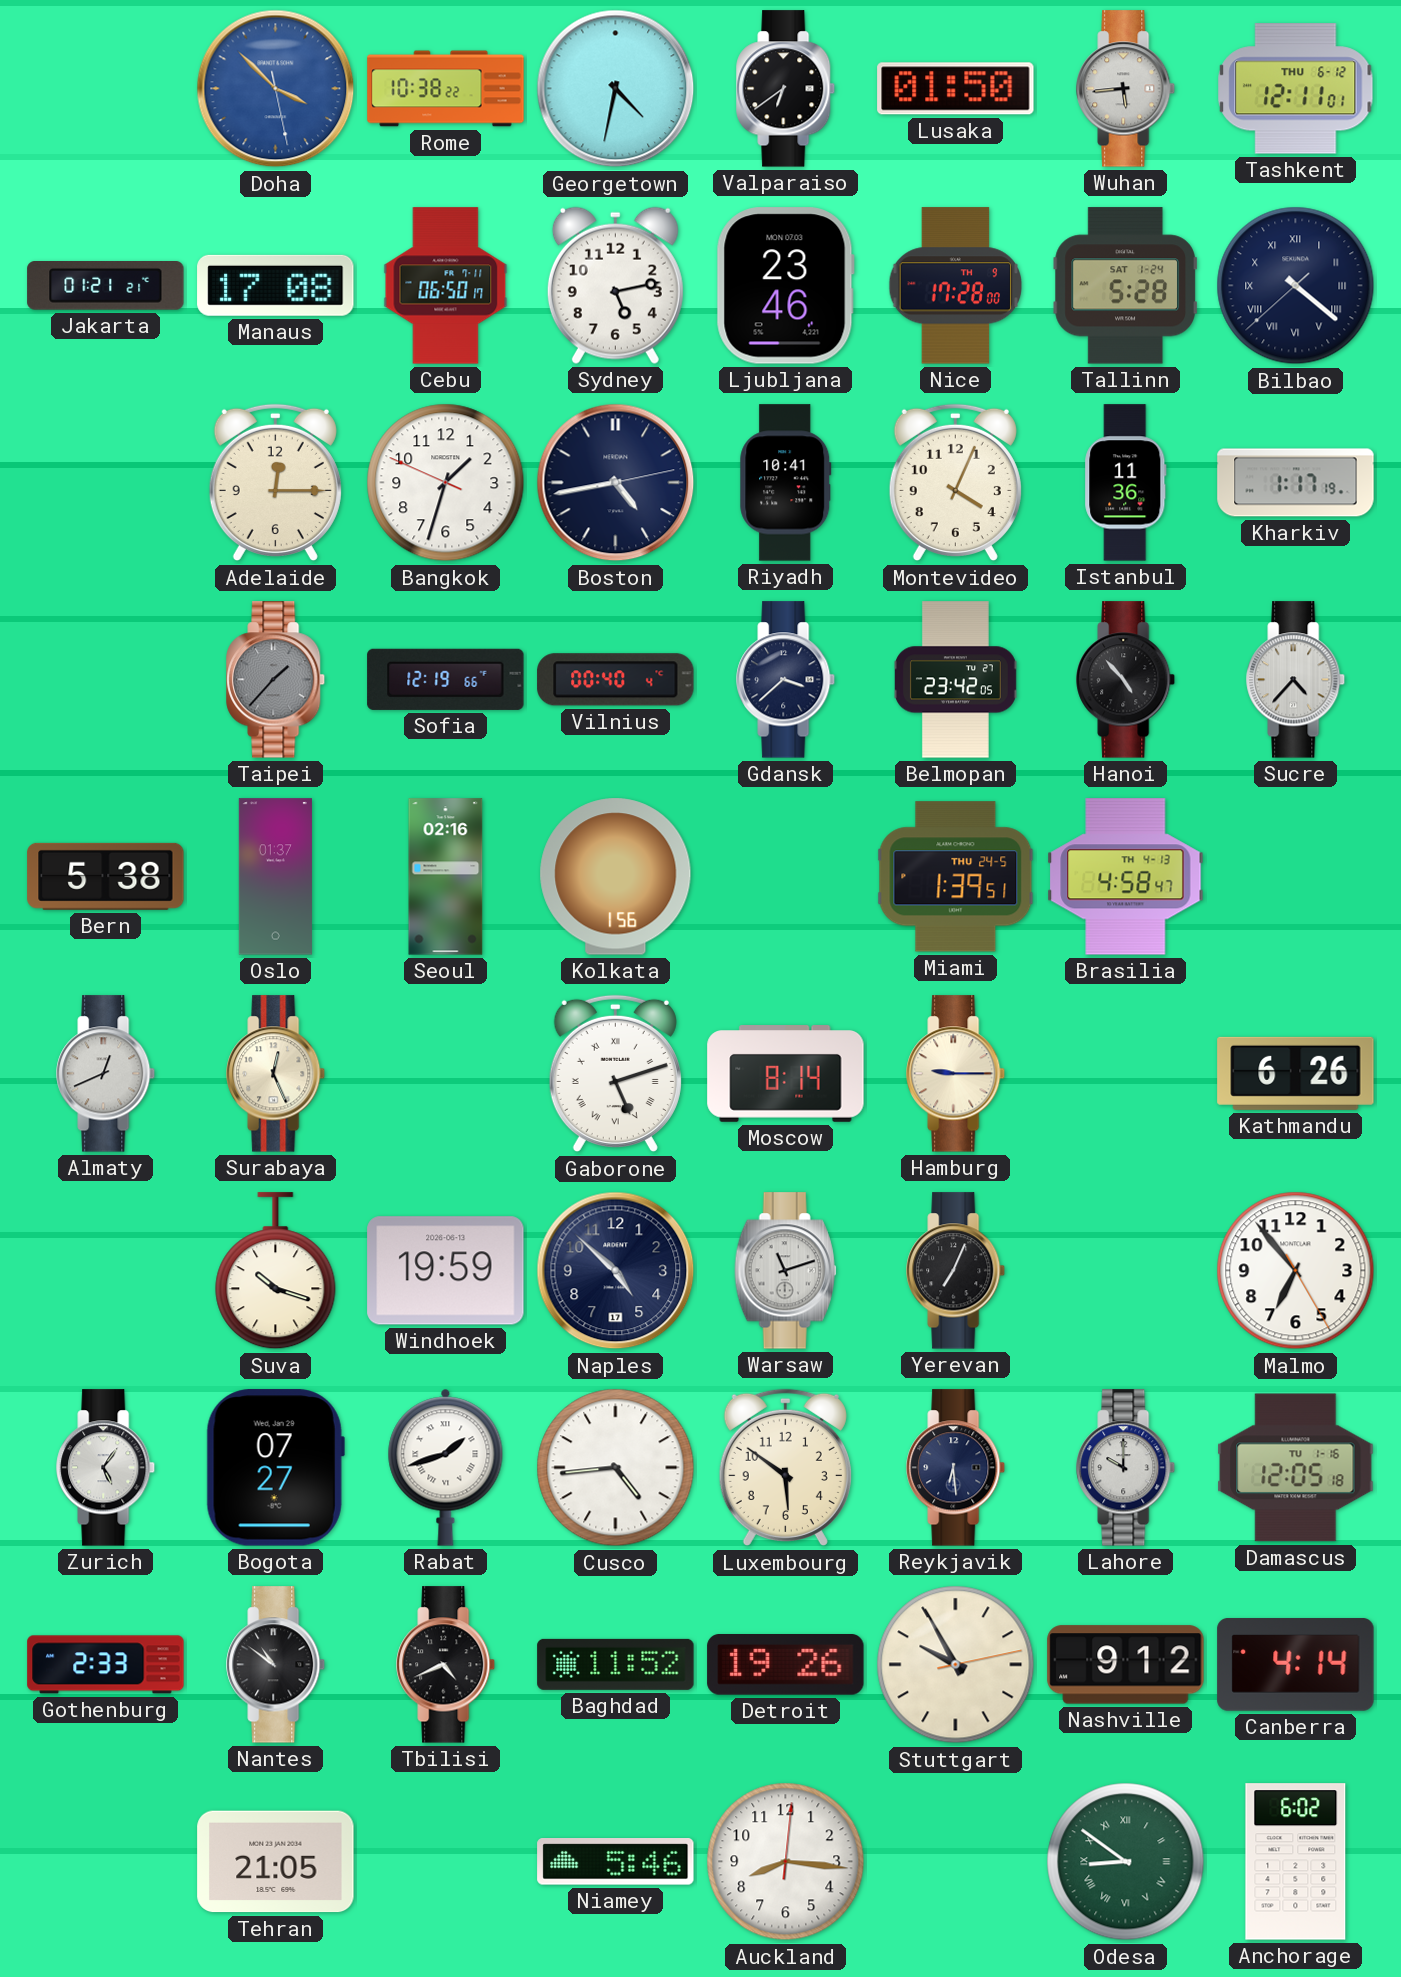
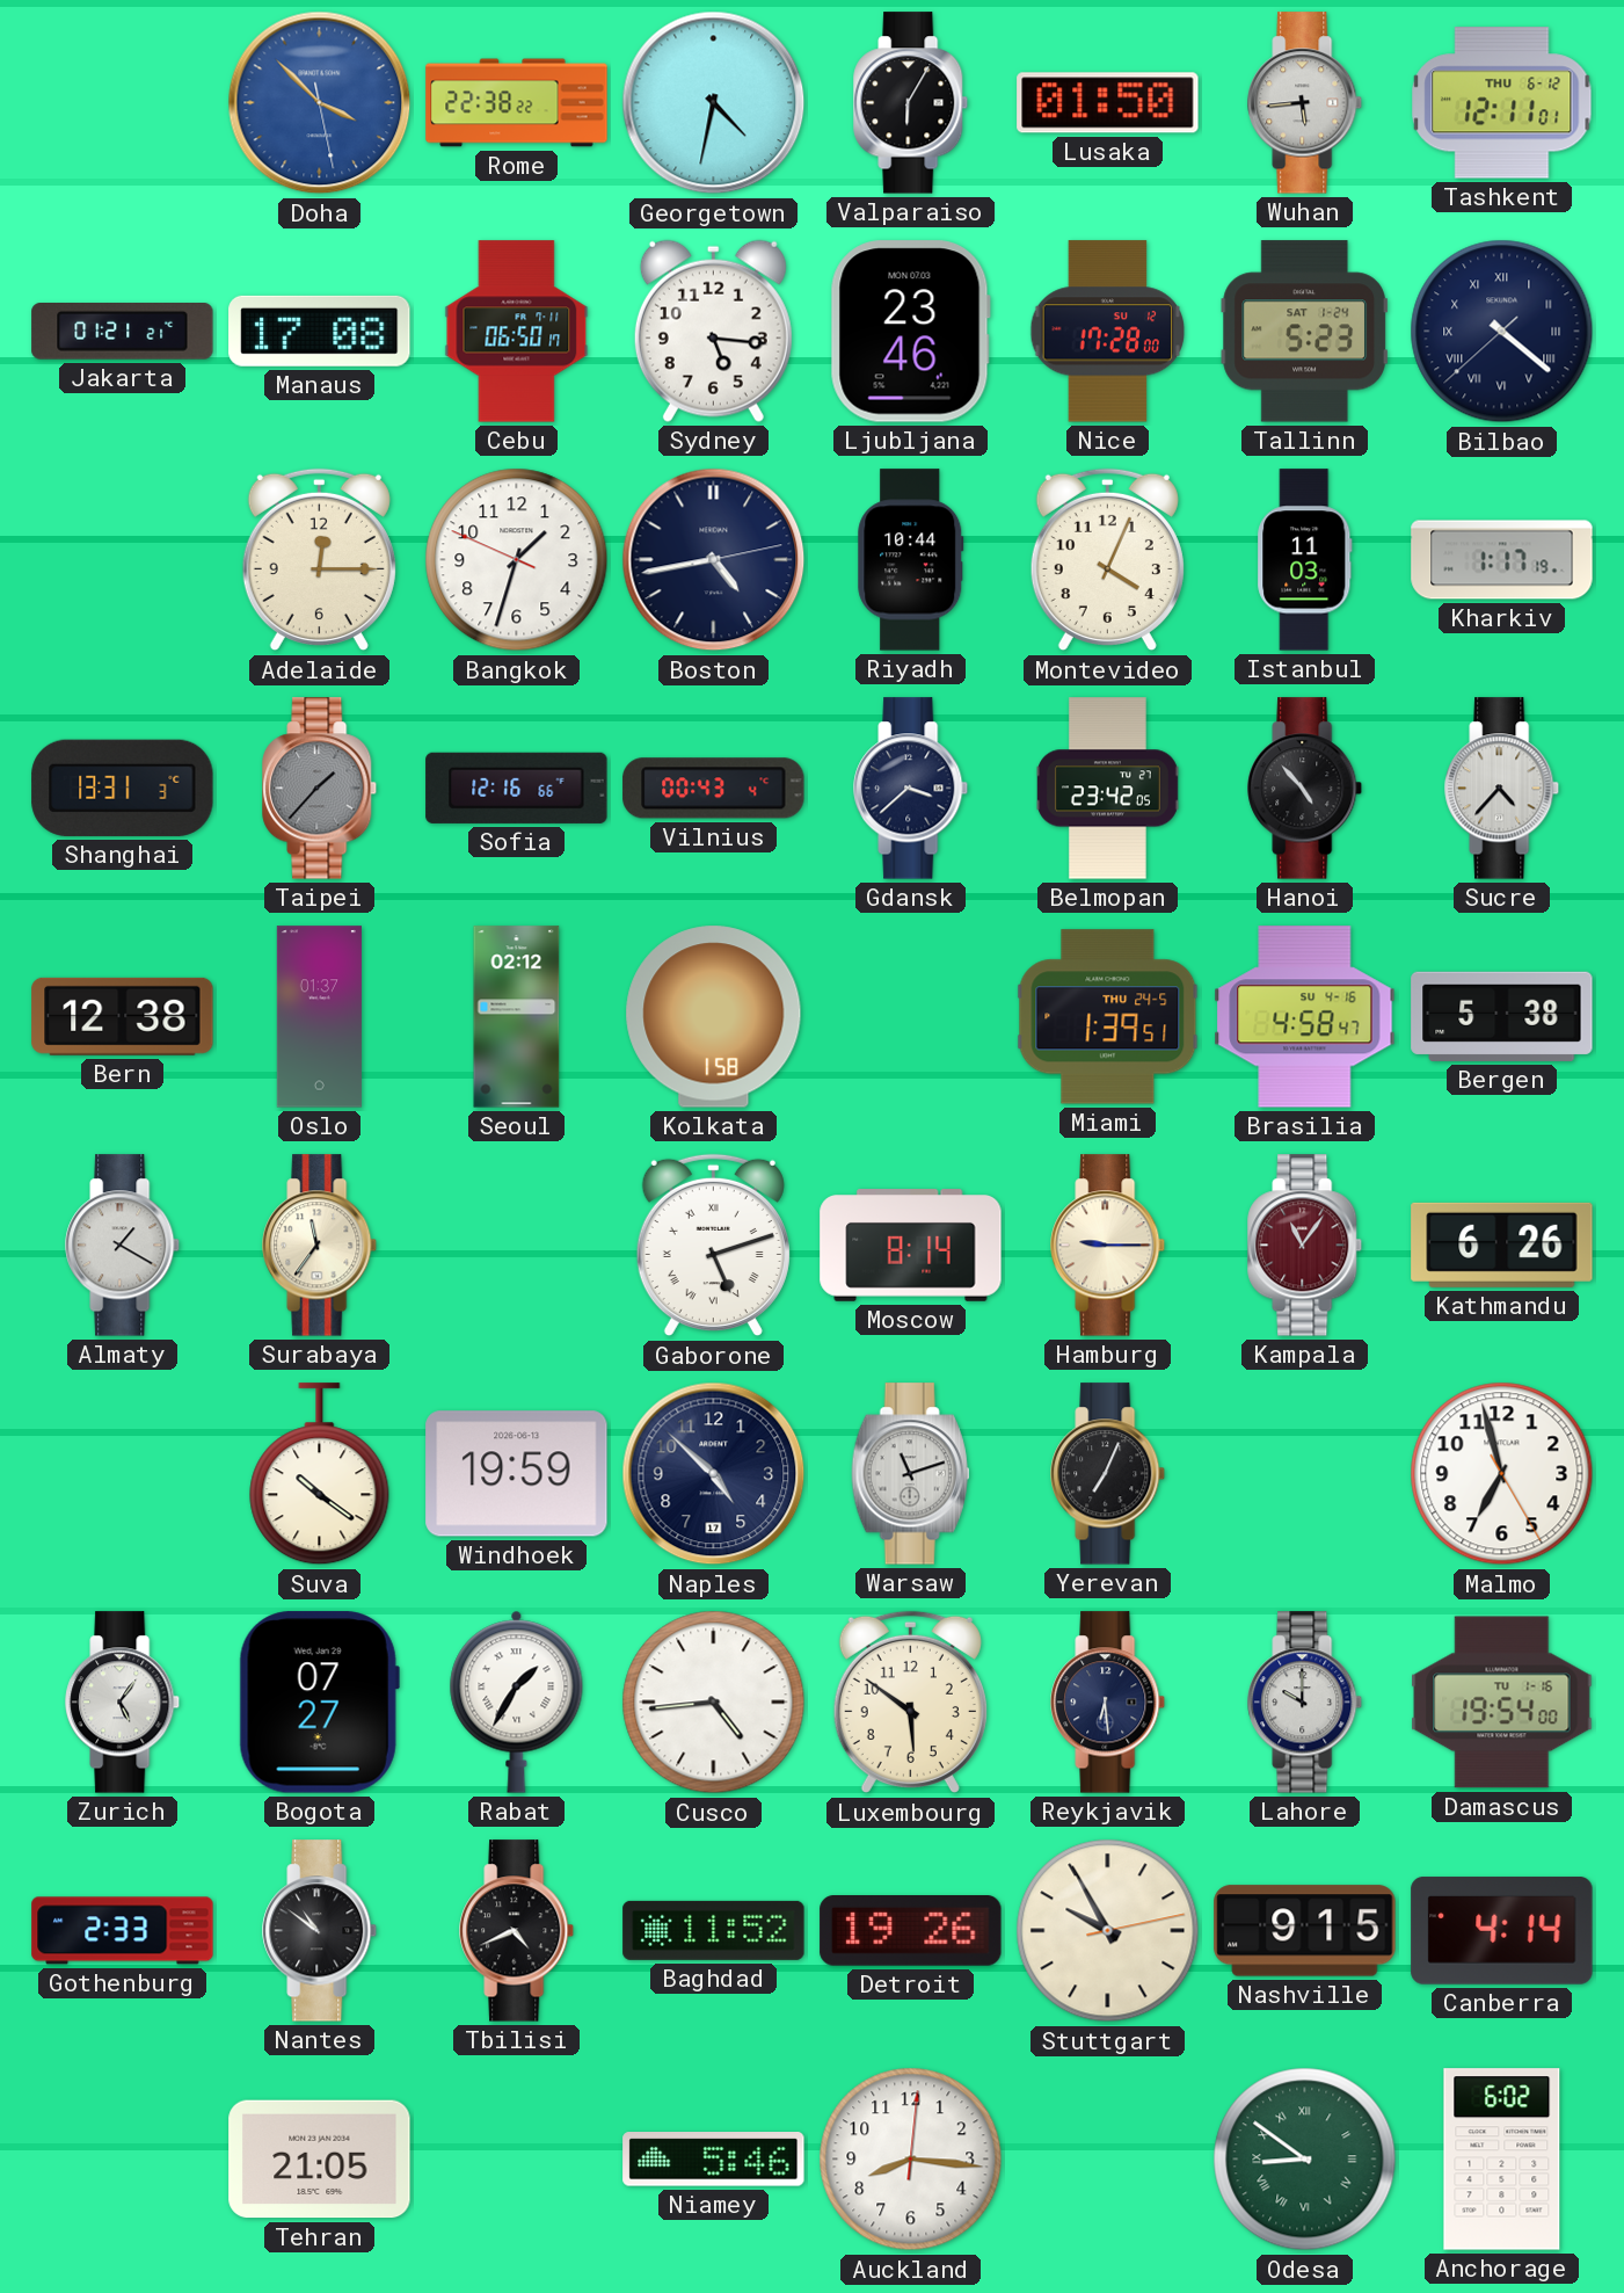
Rome: 10:38 -> 22:38 (517, 103)
Valparaiso: 6:39 -> 6:05 (911, 103)
Sydney: 5:13 -> 5:16 (713, 331)
Nice date: TH 9 -> SU 12 (1108, 332)
Tallinn: 5:28 -> 5:23 (1304, 332)
Riyadh: 10:41 -> 10:44 (911, 560)
Istanbul: 11:36 -> 11:03 (1305, 560)
Shanghai: none -> 13:31 (123, 788)
Sofia: 12:19 -> 12:16 (517, 788)
Vilnius: 00:40 -> 00:43 (714, 789)
Bern: 5:38 -> 12:38 (123, 1016)
Seoul: 02:16 -> 02:12 (517, 1017)
Kolkata: 1:56 -> 1:58 (714, 1017)
Brasilia date: TH 4-13 -> SU 4-16 (1305, 1017)
Bergen: none -> 5:38 (1502, 1016)
Almaty: 12:41 -> 1:20 (123, 1246)
Surabaya: 12:26 -> 11:36 (320, 1246)
Kampala: none -> 11:06 (1305, 1246)
Suva: 10:18 -> 10:21 (320, 1474)
Malmo: 6:53 -> 6:57 (1502, 1474)
Rabat: 1:42 -> 1:35 (517, 1701)
Damascus: 12:05 -> 19:54 (1502, 1703)
Nashville: 9:12 -> 9:15 (1305, 1931)
